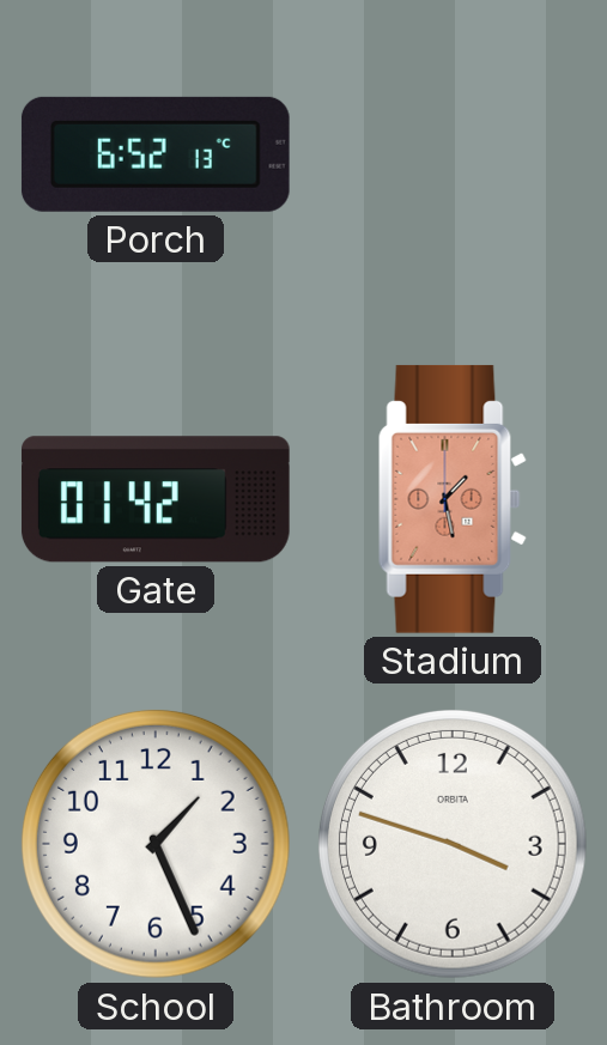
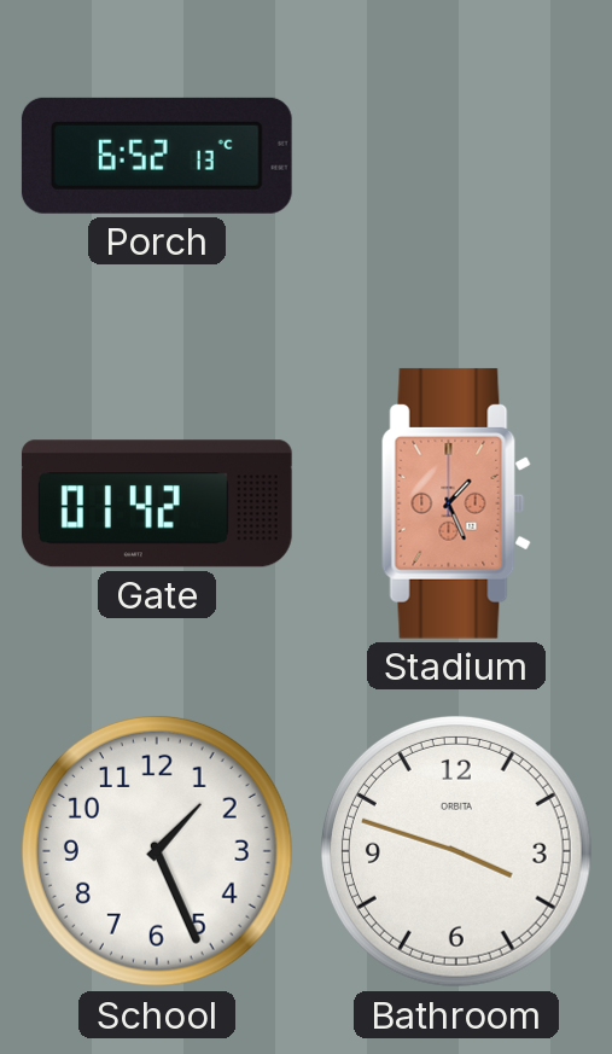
Stadium: 1:28 -> 1:26 (456, 503)
